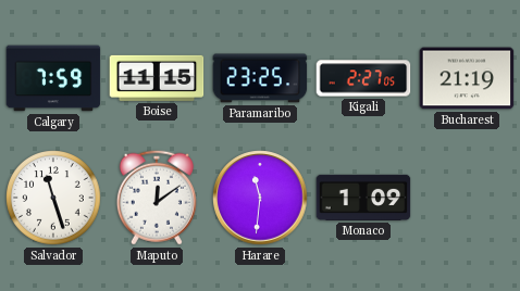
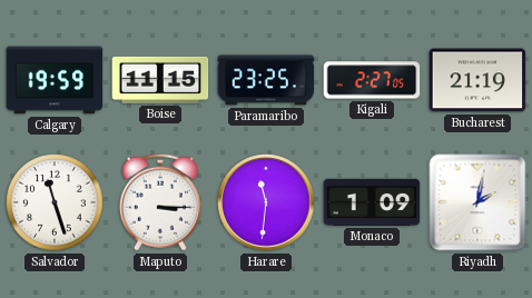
Calgary: 7:59 -> 19:59 (55, 80)
Maputo: 12:09 -> 3:15 (160, 202)
Riyadh: none -> 2:02 (477, 202)
